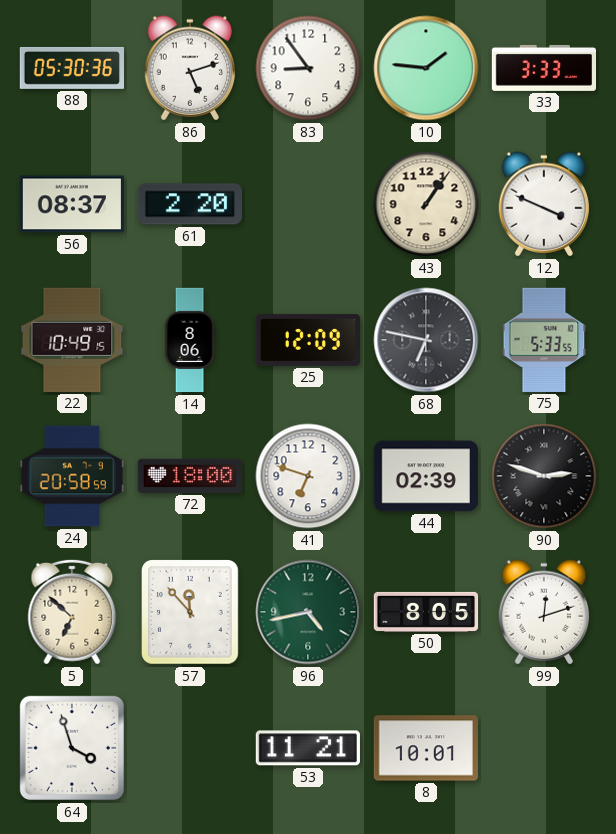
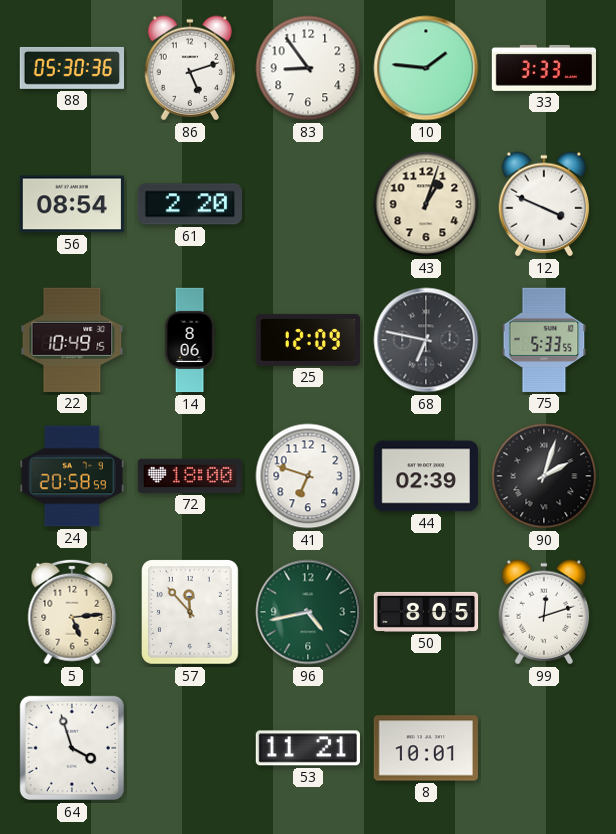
56: 08:37 -> 08:54 (72, 204)
43: 1:06 -> 1:03 (426, 204)
90: 2:48 -> 2:03 (544, 476)
5: 6:52 -> 5:14 (72, 612)
